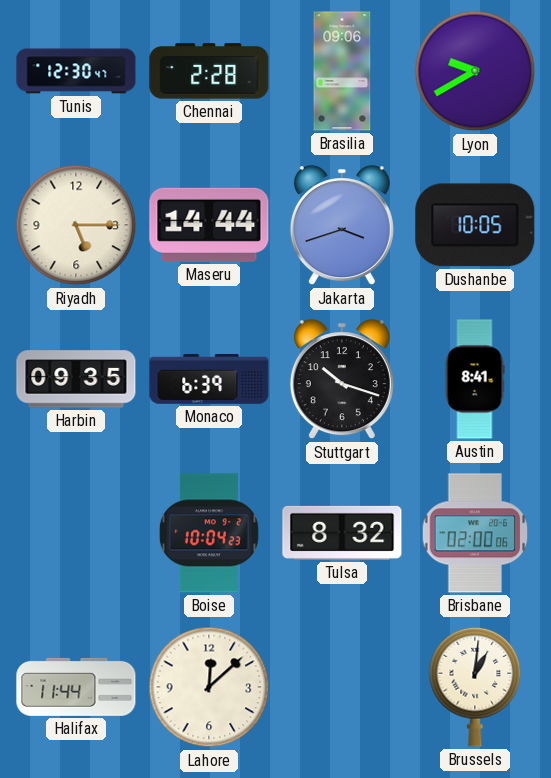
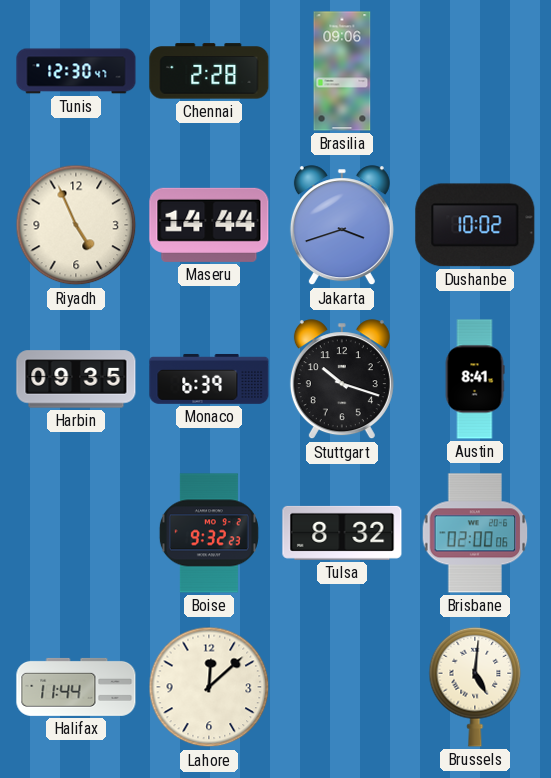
Lyon: 9:40 -> none (475, 71)
Riyadh: 5:15 -> 4:56 (76, 225)
Dushanbe: 10:05 -> 10:02 (475, 225)
Boise: 10:04 -> 9:32 (209, 533)
Brussels: 1:01 -> 5:01 (475, 687)
